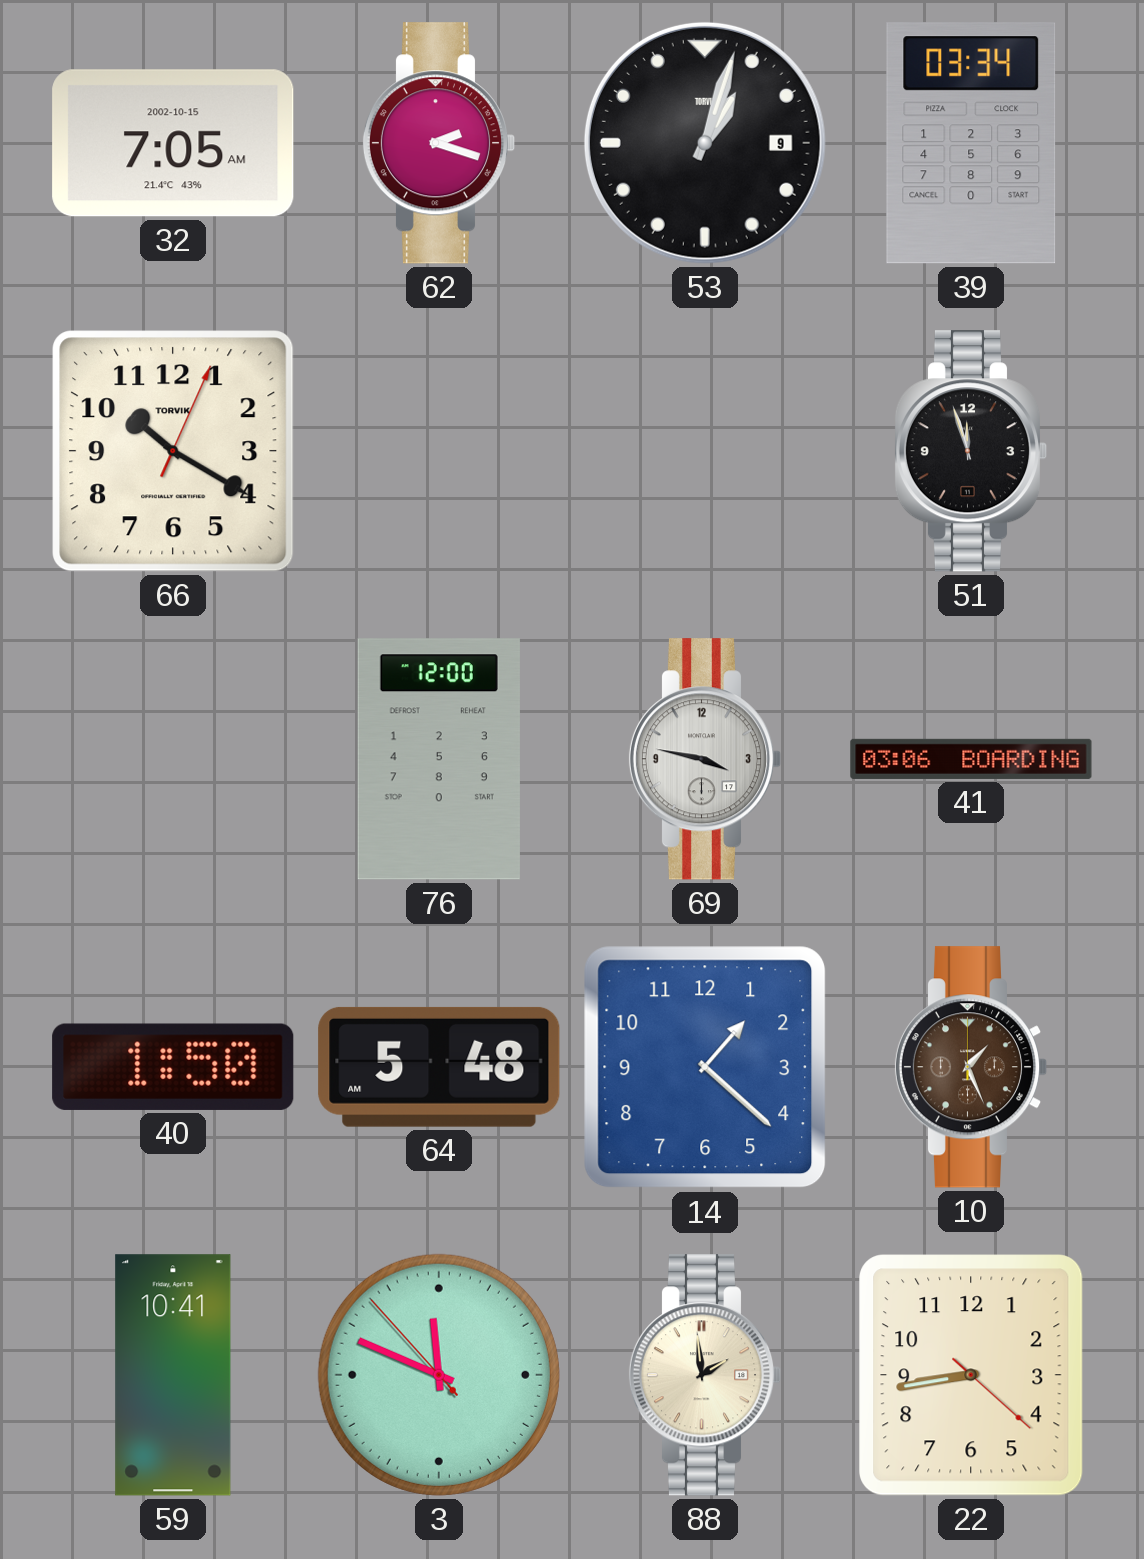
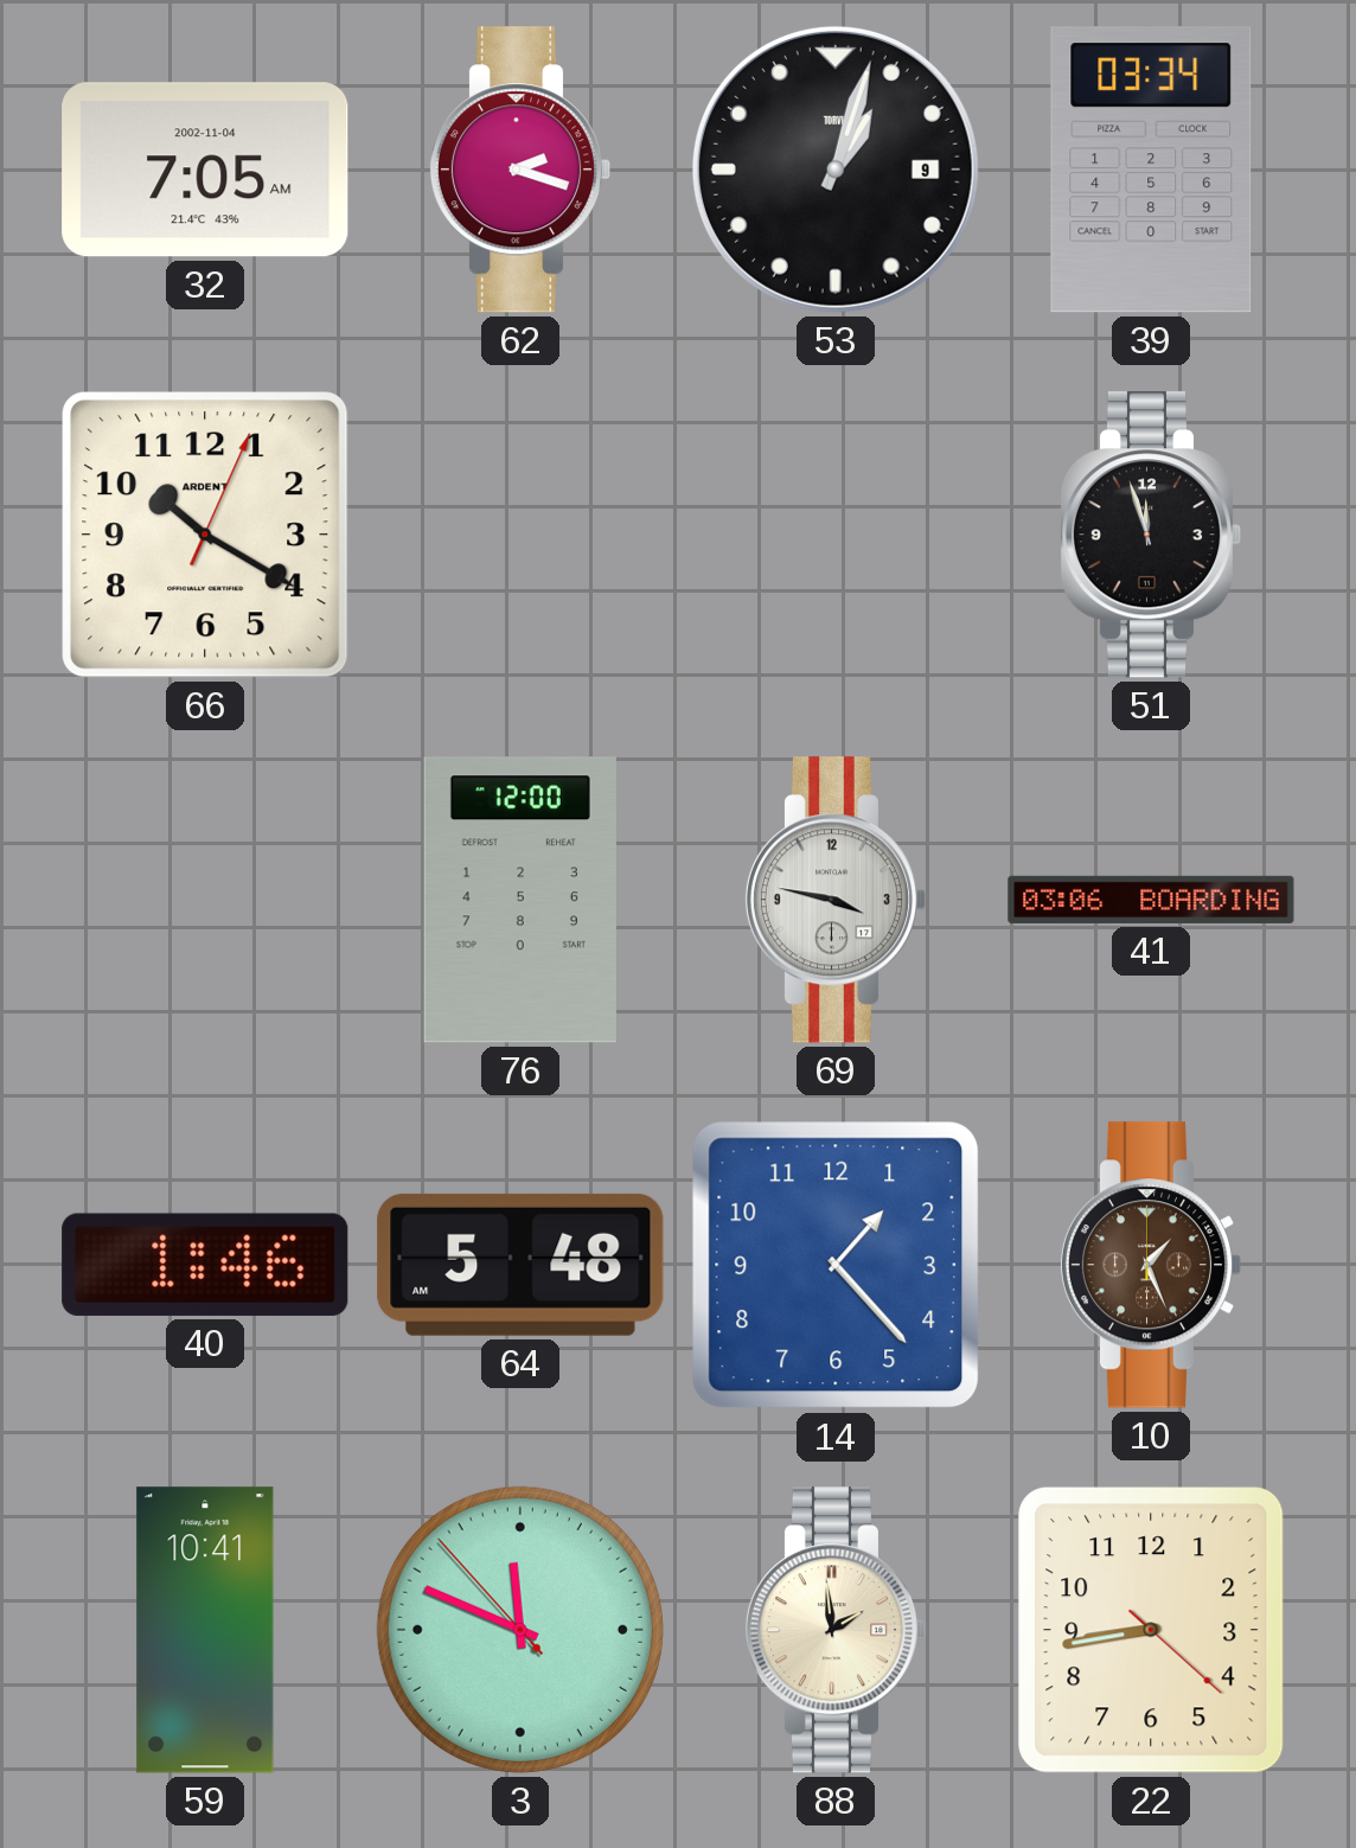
32 date: 2002-10-15 -> 2002-11-04 (205, 170)
66 brand: TORVIK -> ARDENT (205, 535)
40: 1:50 -> 1:46 (205, 1265)
14: 1:22 -> 1:23 (836, 1265)
